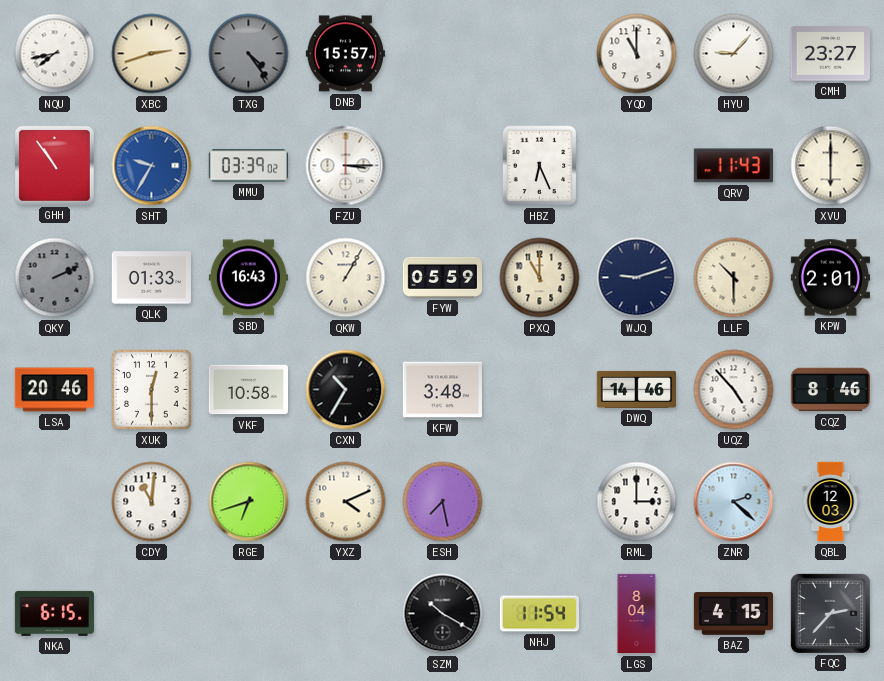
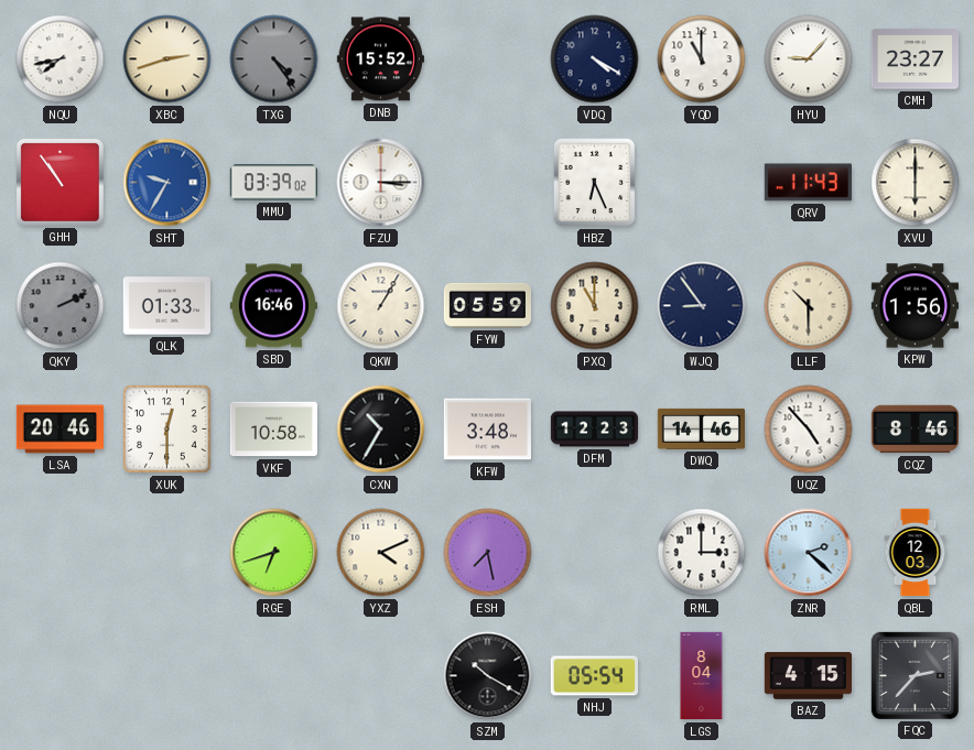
DNB: 15:57 -> 15:52 (380, 59)
VDQ: none -> 4:20 (595, 59)
SBD: 16:43 -> 16:46 (273, 306)
WJQ: 9:12 -> 8:54 (702, 306)
KPW: 2:01 -> 1:56 (915, 306)
DFM: none -> 12:23 (595, 430)
CDY: 11:01 -> none (152, 502)
NKA: 6:15 -> none (54, 613)
NHJ: 11:54 -> 05:54 (594, 676)
